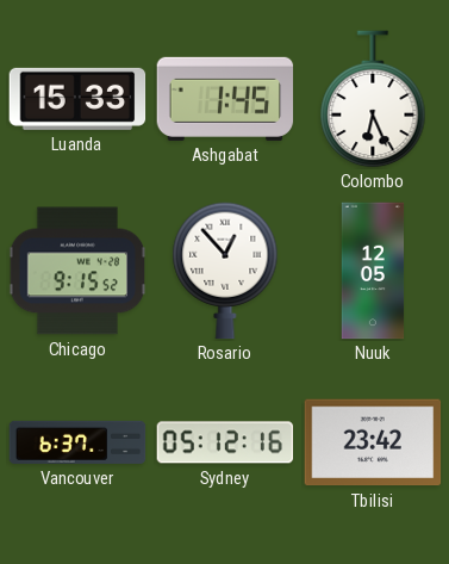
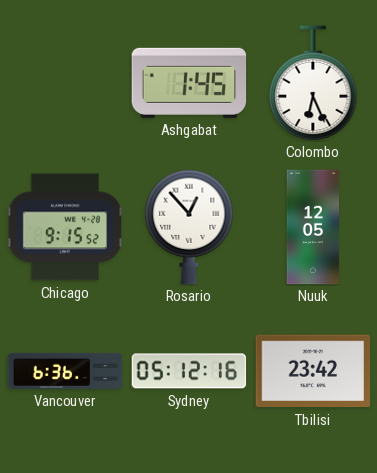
Luanda: 15:33 -> none (77, 99)
Vancouver: 6:37 -> 6:36 (65, 371)
